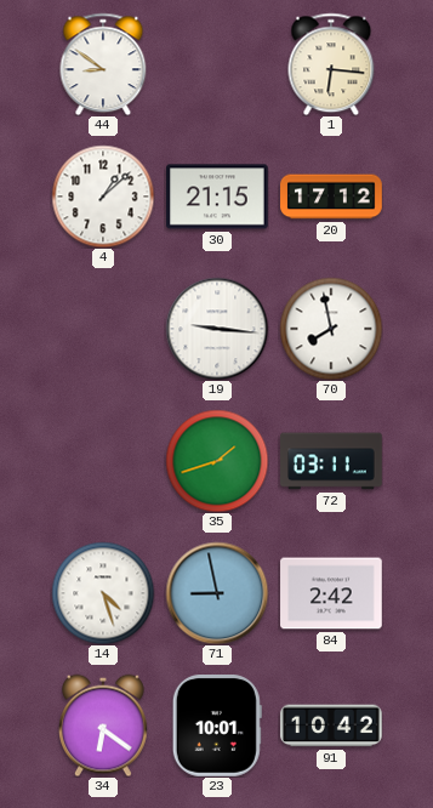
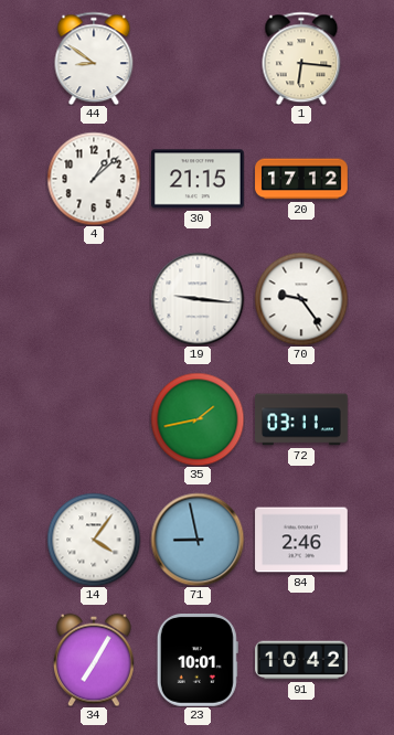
70: 7:58 -> 9:24 (301, 299)
35: 1:42 -> 1:43 (198, 419)
14: 4:27 -> 4:06 (94, 540)
84: 2:42 -> 2:46 (301, 540)
34: 6:21 -> 7:05 (95, 660)
